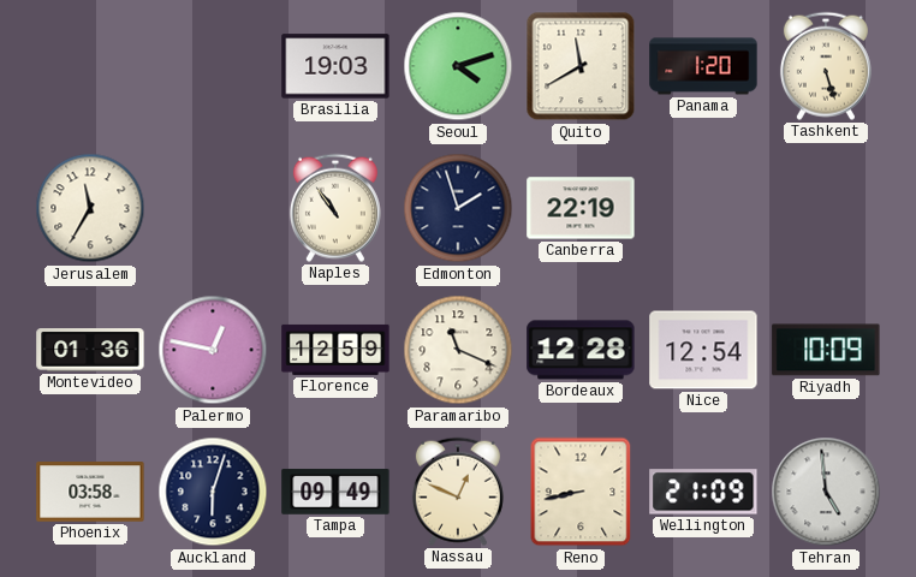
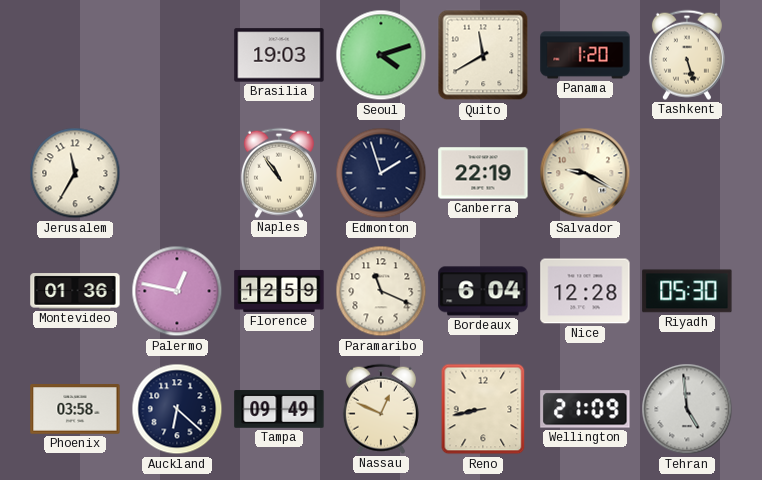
Salvador: none -> 9:20 (585, 173)
Bordeaux: 12:28 -> 6:04 (483, 291)
Nice: 12:54 -> 12:28 (585, 291)
Riyadh: 10:09 -> 05:30 (687, 291)
Auckland: 6:03 -> 6:22 (177, 409)
